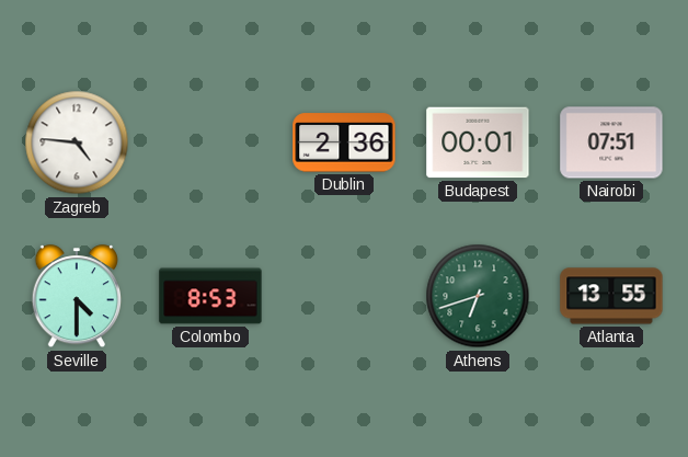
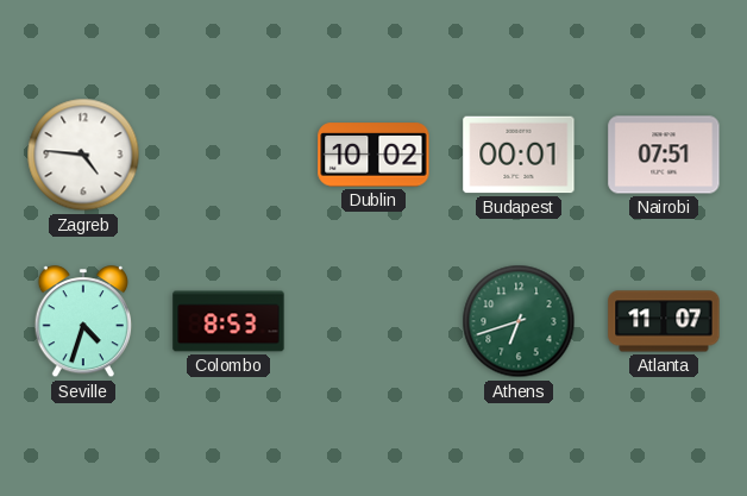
Dublin: 2:36 -> 10:02 (373, 155)
Seville: 4:30 -> 4:33 (82, 322)
Atlanta: 13:55 -> 11:07 (664, 321)
